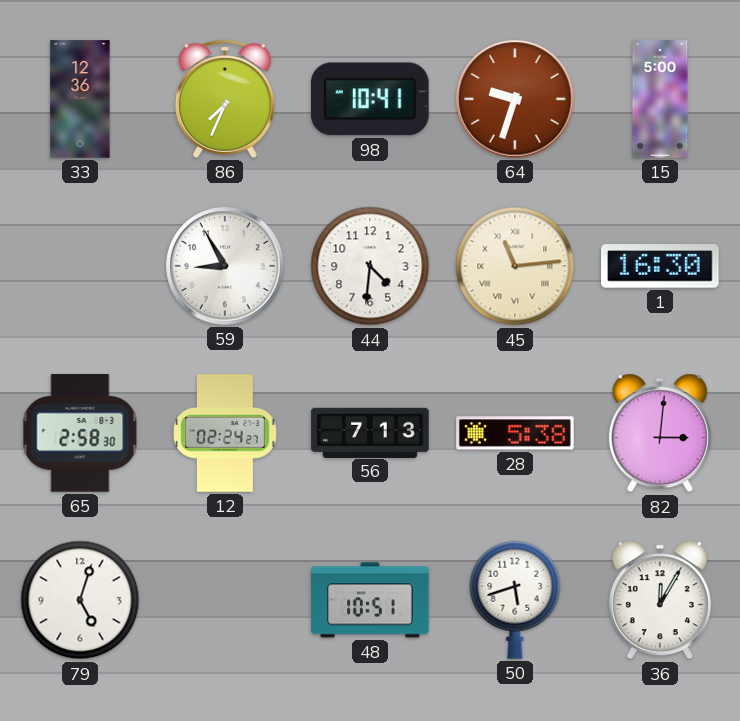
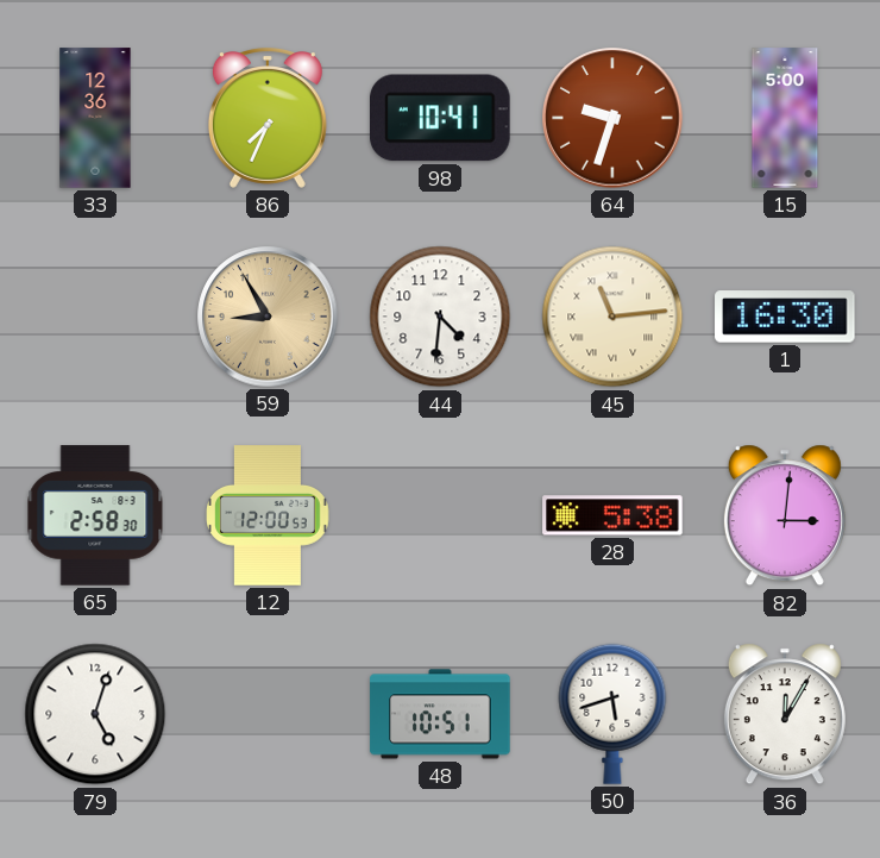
59 dial: white -> champagne (268, 317)
12: 02:24 -> 12:00 (268, 515)
56: 7:13 -> none (370, 432)
